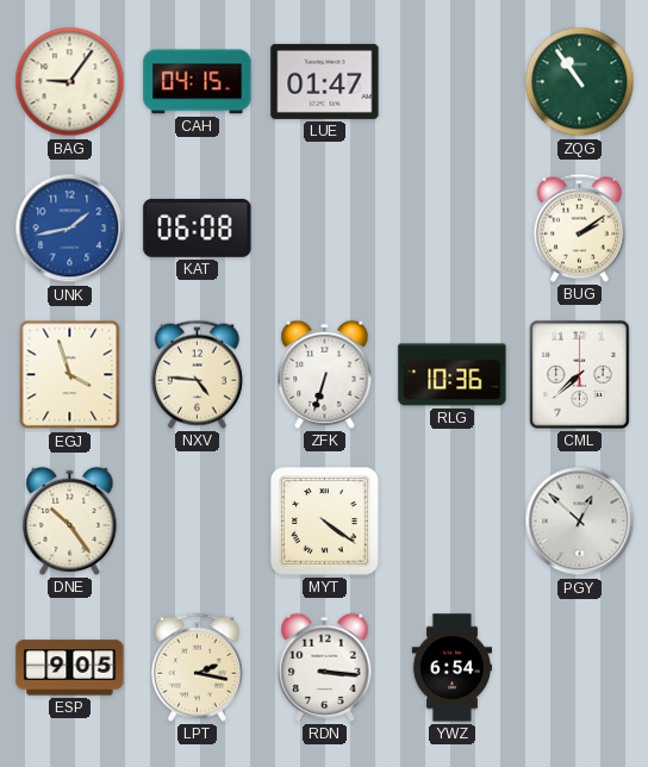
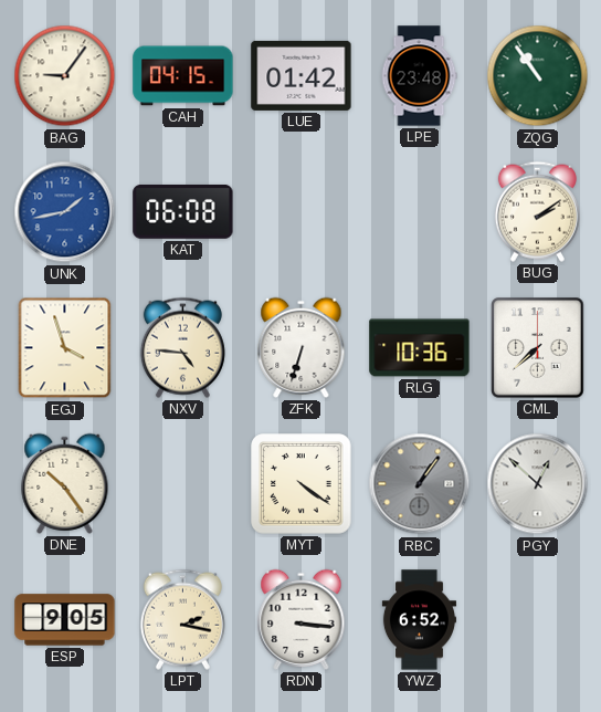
LUE: 01:47 -> 01:42 (302, 75)
LPE: none -> 23:48 (419, 76)
RBC: none -> 1:06 (420, 484)
YWZ: 6:54 -> 6:52 (419, 620)
